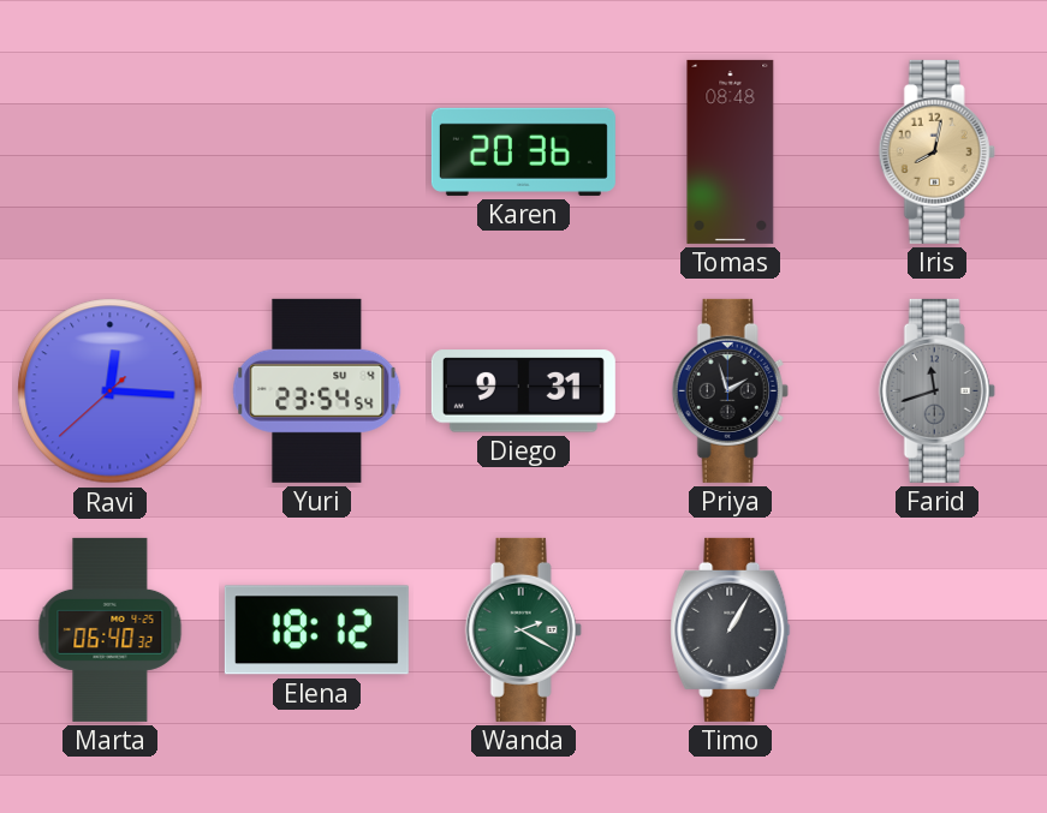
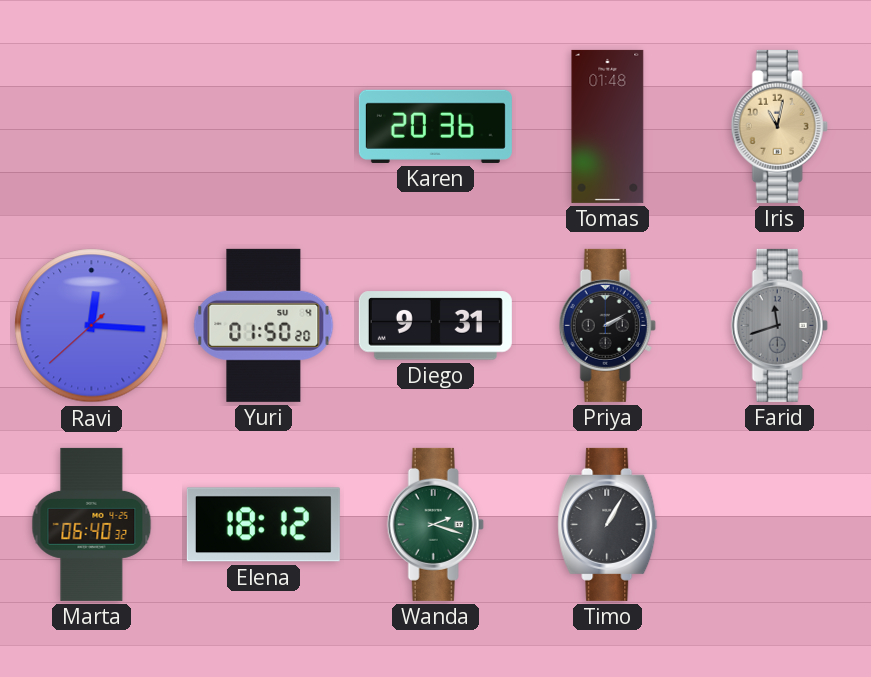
Tomas: 08:48 -> 01:48 (608, 126)
Iris: 8:02 -> 11:02 (779, 126)
Yuri: 23:54 -> 01:50 (264, 325)
Priya: 1:57 -> 2:10 (607, 325)
Wanda: 2:20 -> 2:18 (435, 524)
